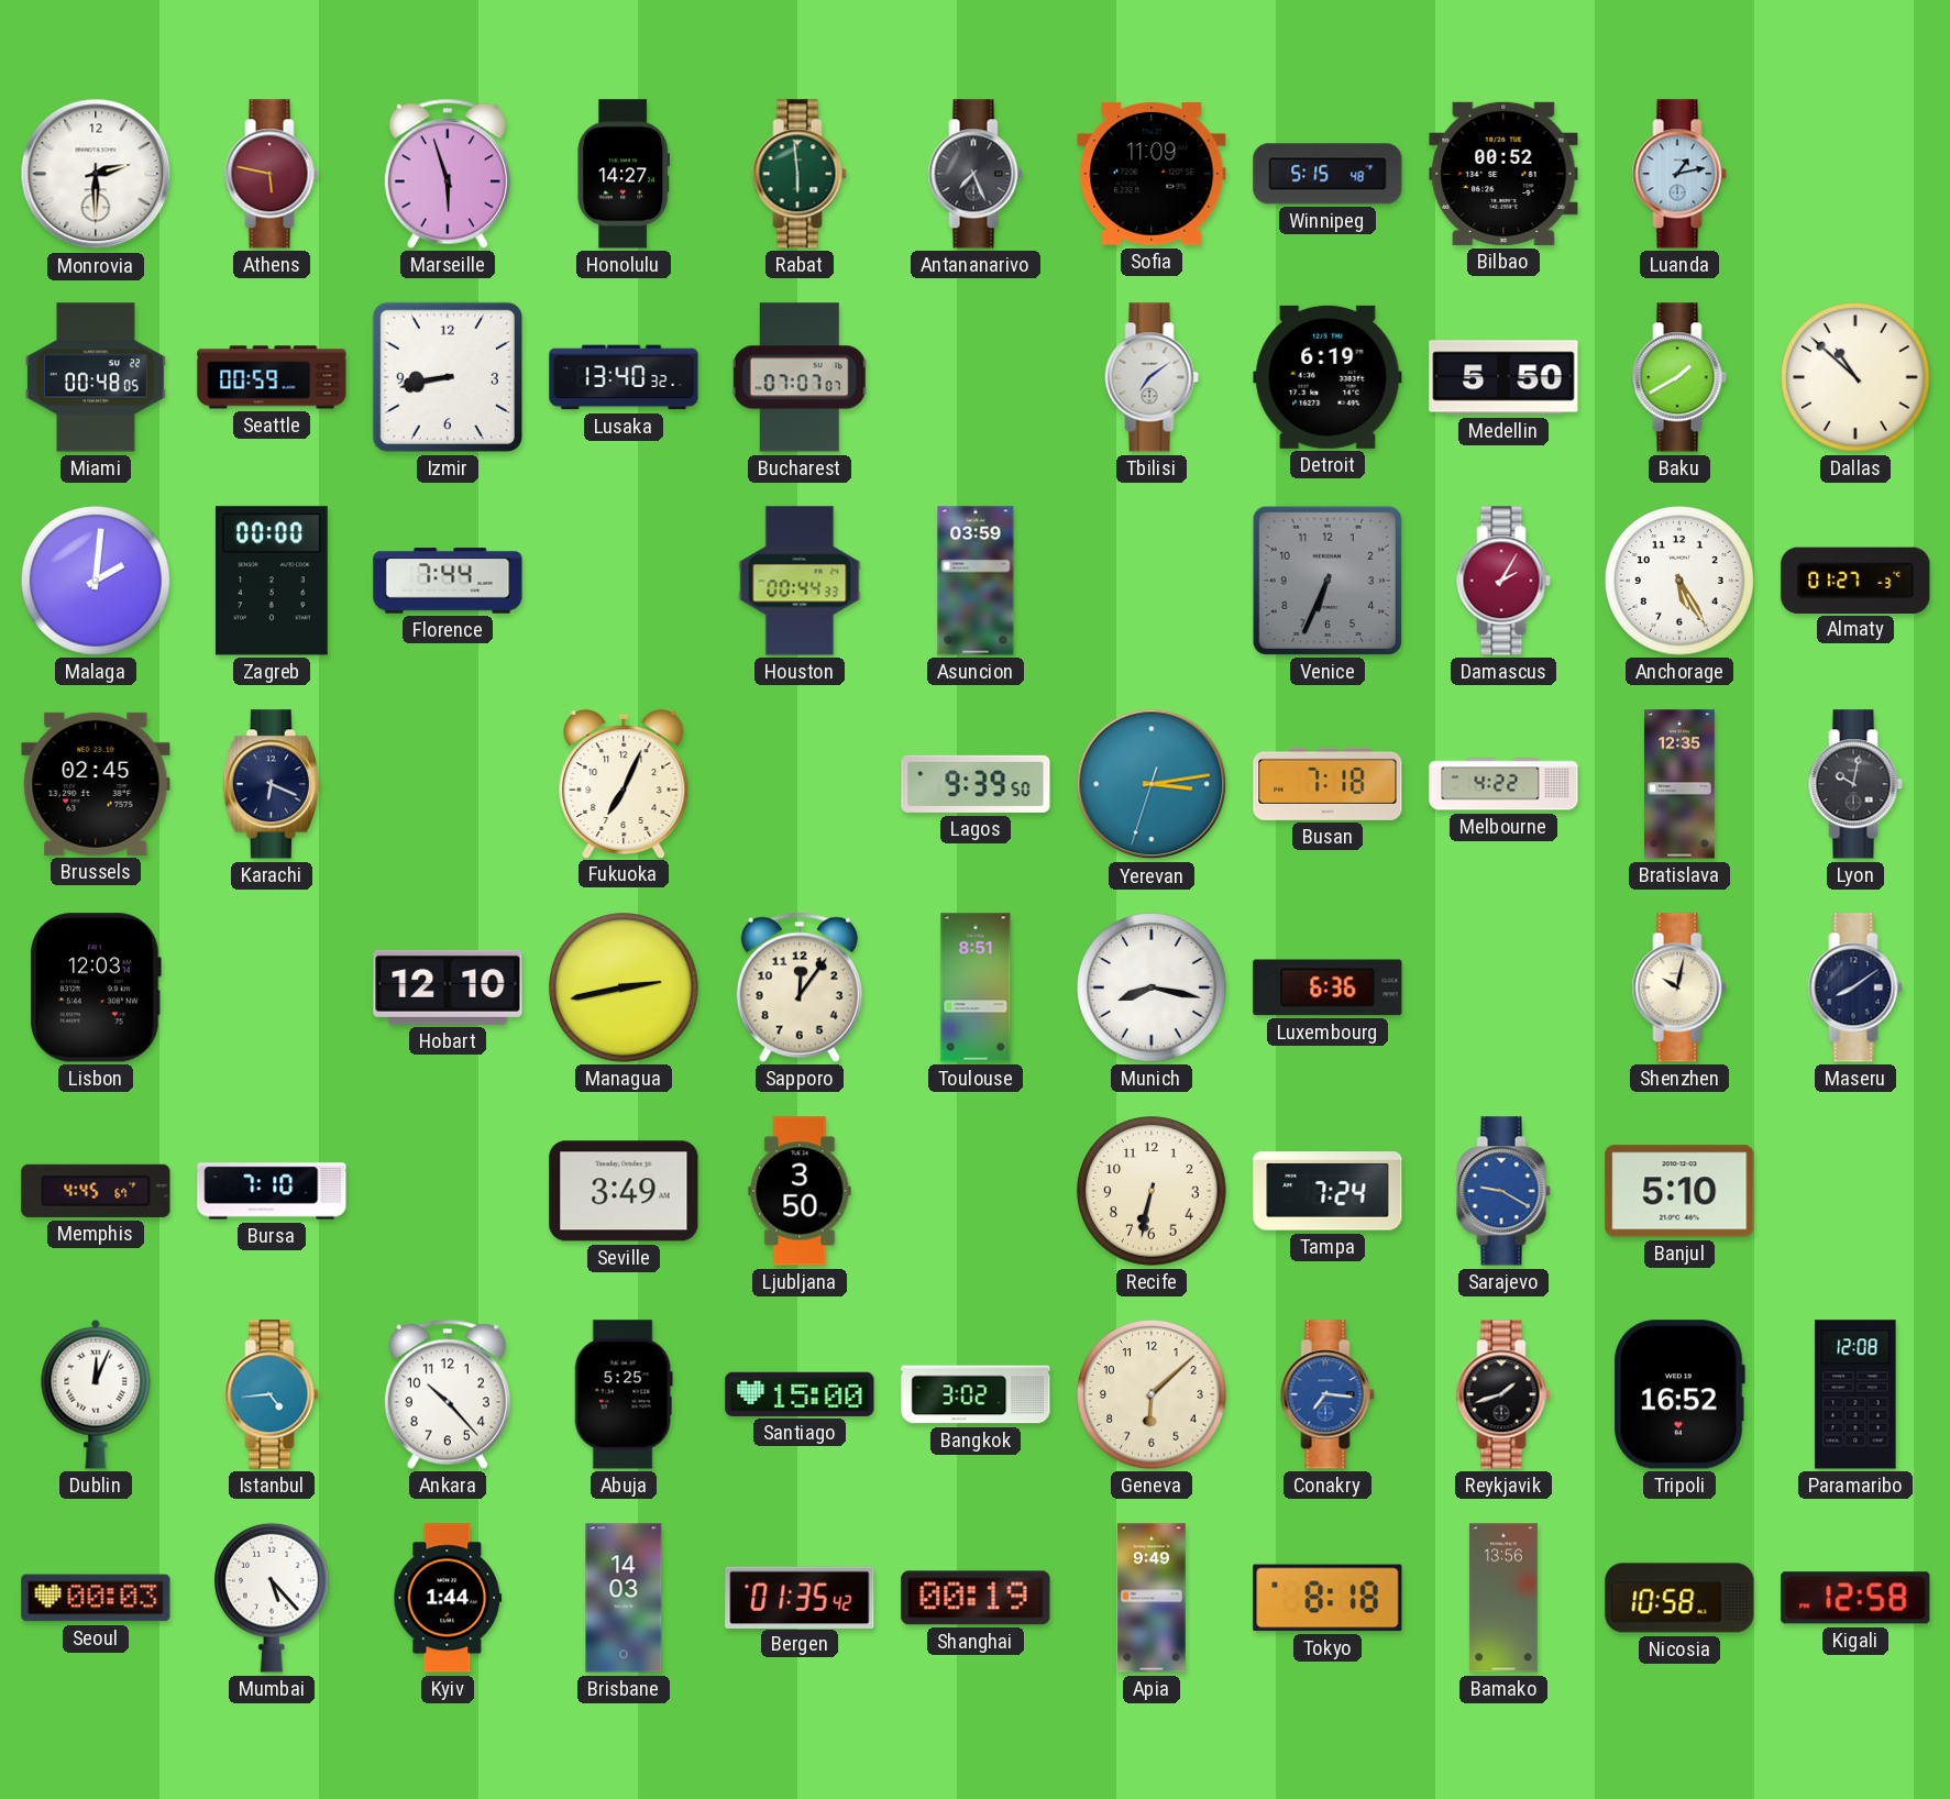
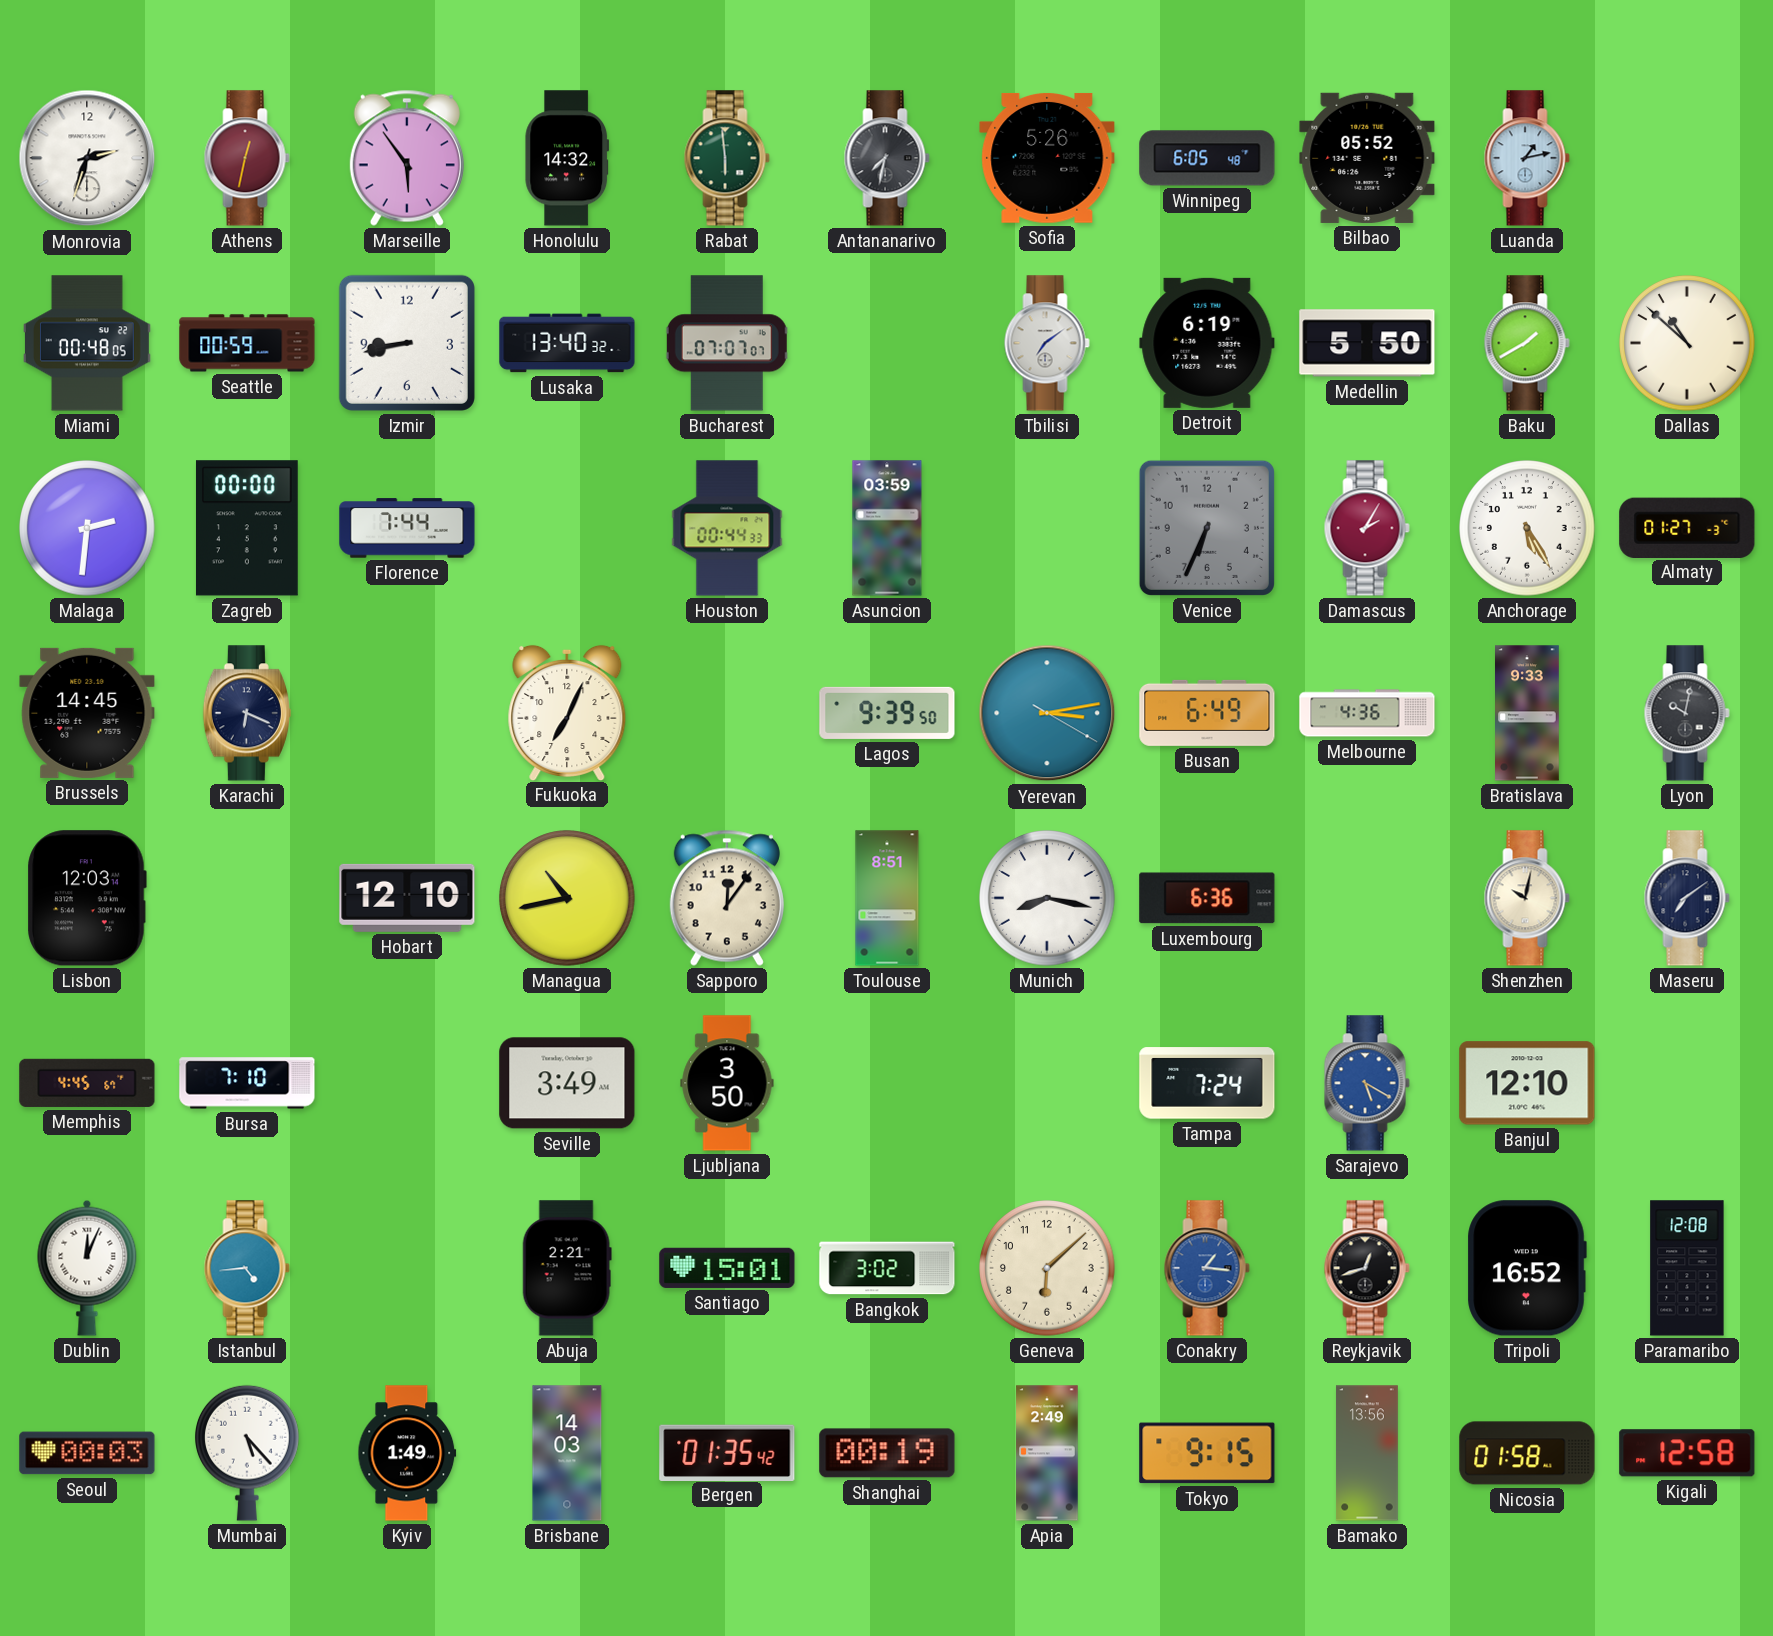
Monrovia: 2:30 -> 2:33 (87, 158)
Athens: 5:47 -> 12:32 (247, 158)
Marseille: 5:57 -> 5:54 (407, 158)
Honolulu: 14:27 -> 14:32 (567, 158)
Antananarivo: 7:26 -> 7:32 (887, 158)
Sofia: 11:09 -> 5:26 (1047, 158)
Winnipeg: 5:15 -> 6:05 (1207, 158)
Bilbao: 00:52 -> 05:52 (1367, 158)
Malaga: 2:01 -> 2:31 (87, 528)
Brussels: 02:45 -> 14:45 (87, 713)
Yerevan: 3:13:33 -> 3:13:20 (1047, 713)
Busan: 7:18 -> 6:49 (1207, 713)
Melbourne: 4:22 -> 4:36 (1367, 713)
Bratislava: 12:35 -> 9:33 (1528, 713)
Managua: 2:43 -> 10:43 (567, 898)
Maseru: 8:09 -> 7:09 (1687, 898)
Recife: 6:32 -> none (1152, 1191)
Sarajevo: 9:20 -> 5:20 (1367, 1083)
Banjul: 5:10 -> 12:10 (1527, 1083)
Ankara: 10:23 -> none (448, 1394)
Abuja: 5:25 -> 2:21 (567, 1268)
Santiago: 15:00 -> 15:01 (727, 1268)
Conakry: 7:16 -> 1:16 (1207, 1268)
Reykjavik: 1:42 -> 12:42 (1367, 1268)
Kyiv: 1:44 -> 1:49 (407, 1453)
Apia: 9:49 -> 2:49 (1047, 1453)
Tokyo: 8:18 -> 9:15 (1207, 1453)
Nicosia: 10:58 -> 01:58 (1527, 1453)
